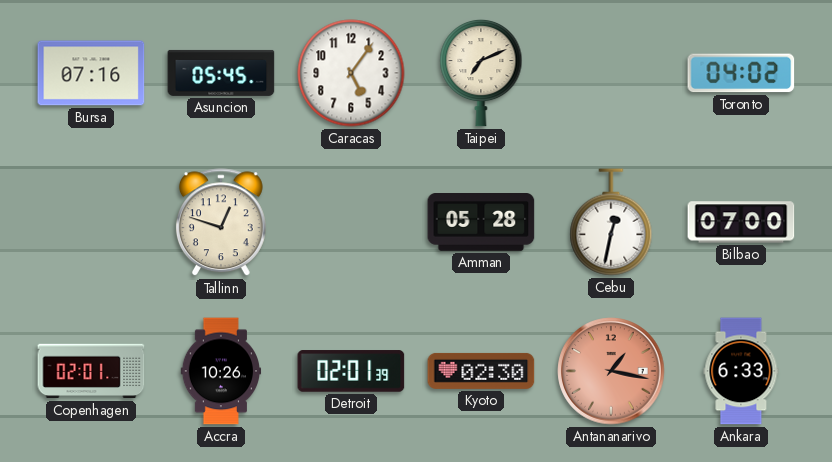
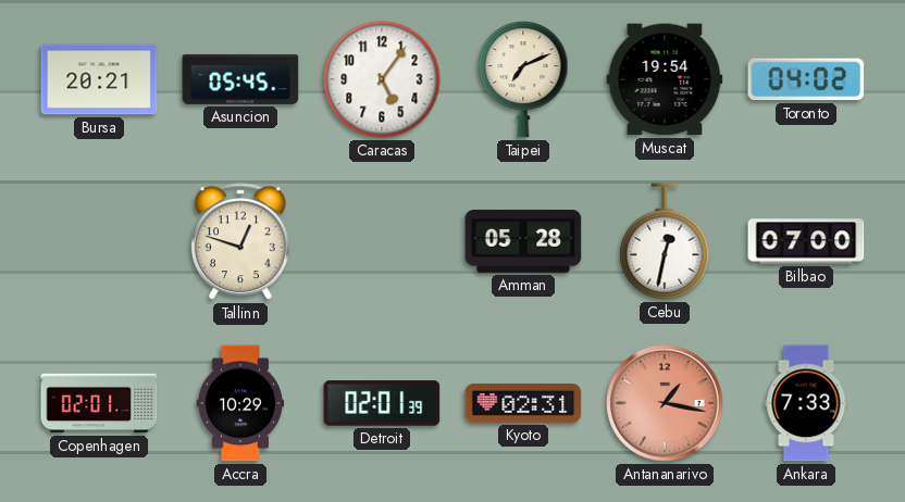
Bursa: 07:16 -> 20:21 (99, 79)
Muscat: none -> 19:54 (665, 79)
Accra: 10:26 -> 10:29 (240, 403)
Kyoto: 02:30 -> 02:31 (523, 403)
Ankara: 6:33 -> 7:33 (806, 403)
